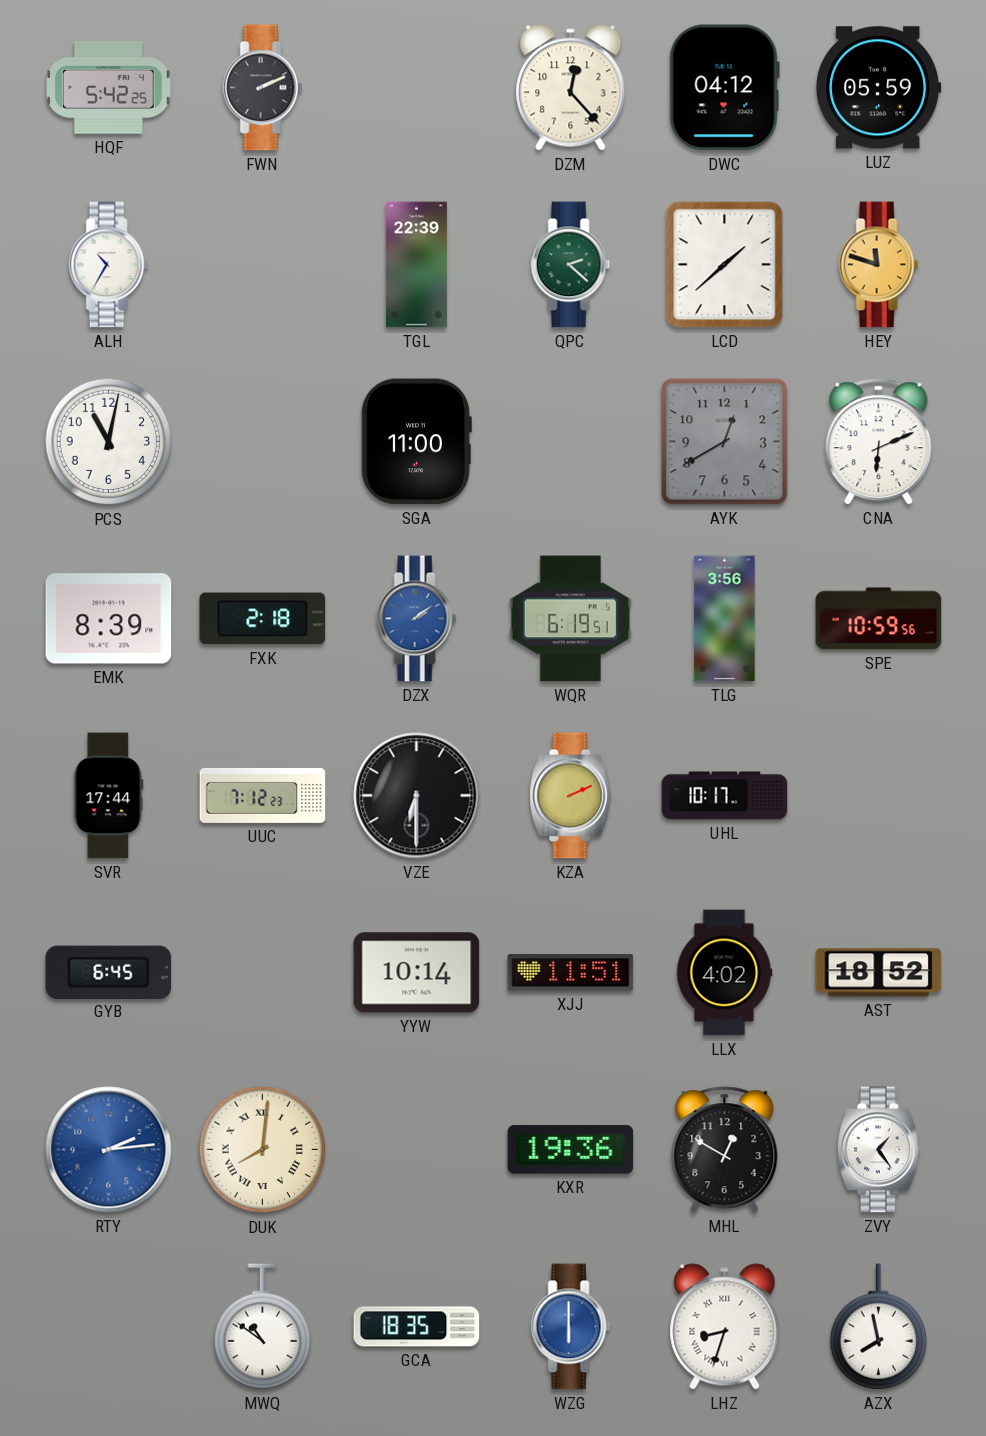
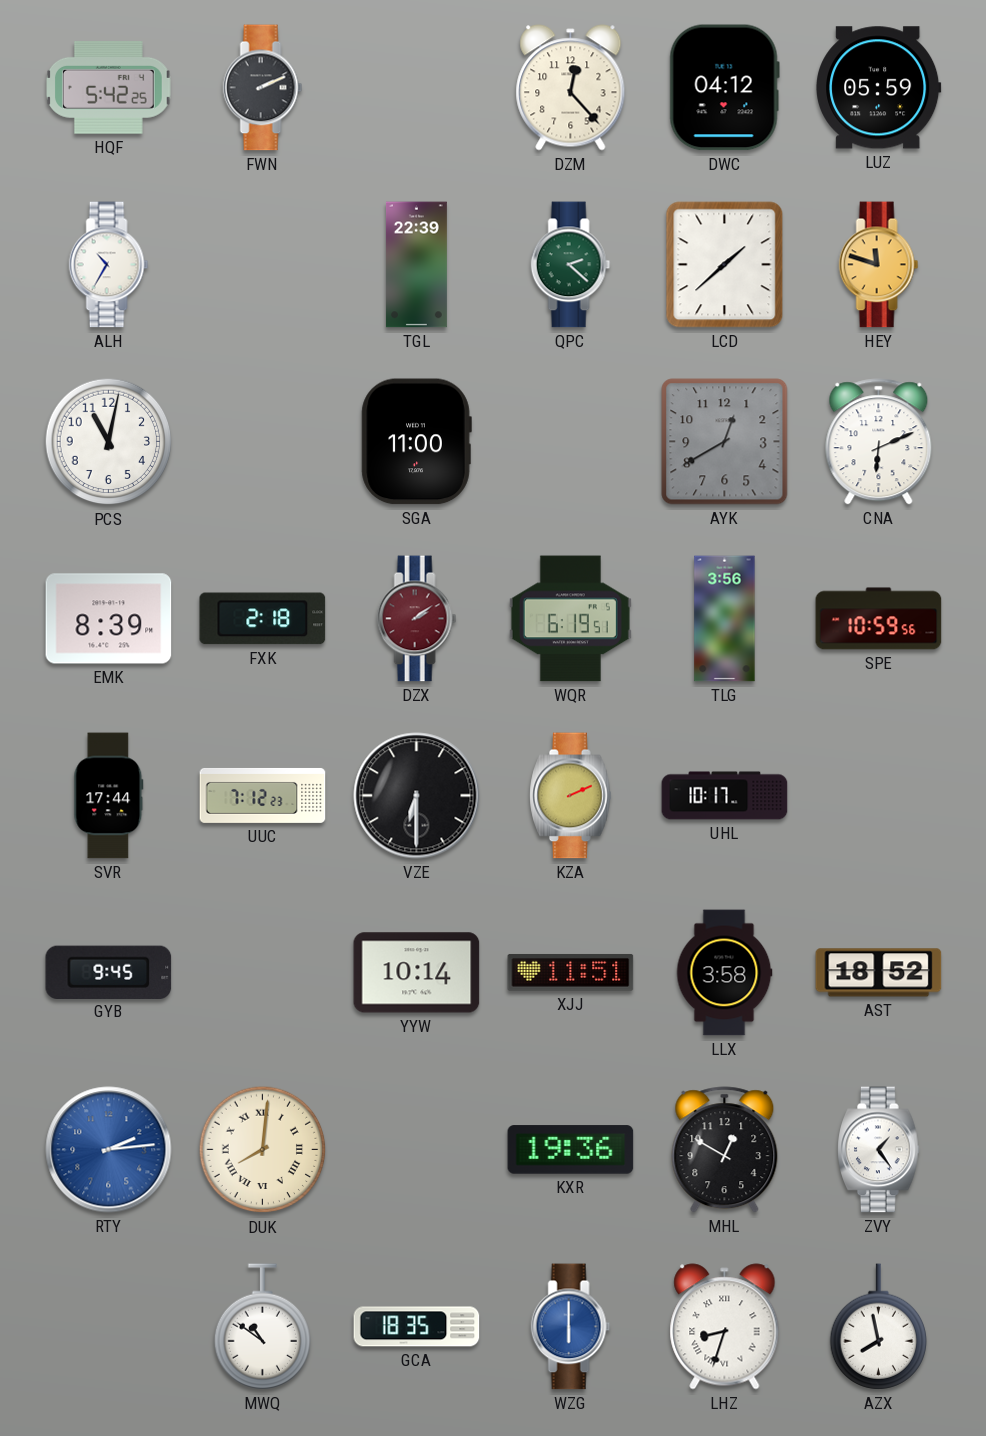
DZX dial: blue -> burgundy (417, 619)
GYB: 6:45 -> 9:45 (109, 972)
LLX: 4:02 -> 3:58 (724, 973)
